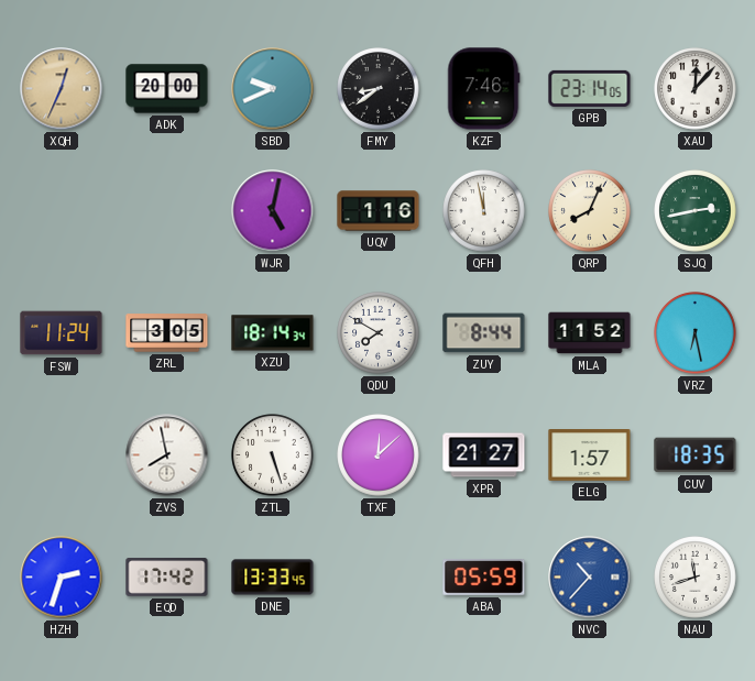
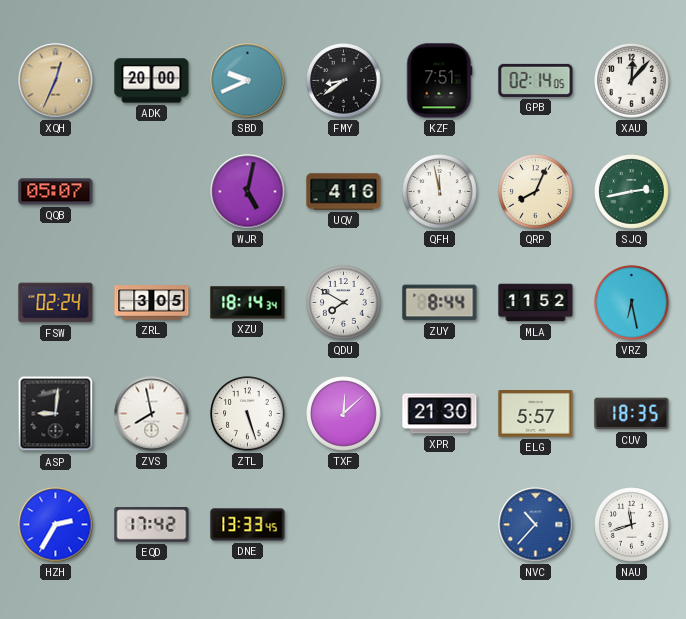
KZF: 7:46 -> 7:51 (440, 81)
GPB: 23:14 -> 02:14 (536, 80)
QQB: none -> 05:07 (56, 192)
UQV: 1:16 -> 4:16 (344, 192)
FSW: 11:24 -> 02:24 (56, 303)
ASP: none -> 9:01 (56, 414)
XPR: 21:27 -> 21:30 (440, 414)
ELG: 1:57 -> 5:57 (536, 414)
HZH: 2:33 -> 2:35 (56, 525)
ABA: 05:59 -> none (484, 578)
